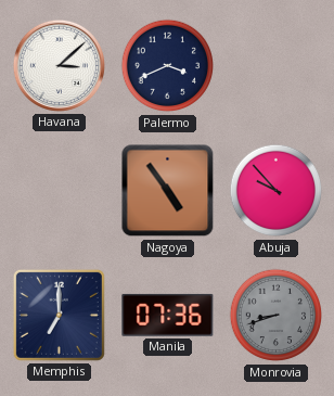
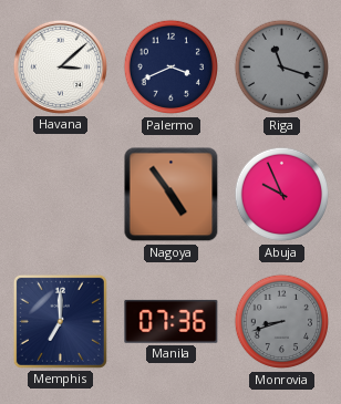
Riga: none -> 11:18 (282, 68)
Abuja: 9:53 -> 9:56 (282, 195)
